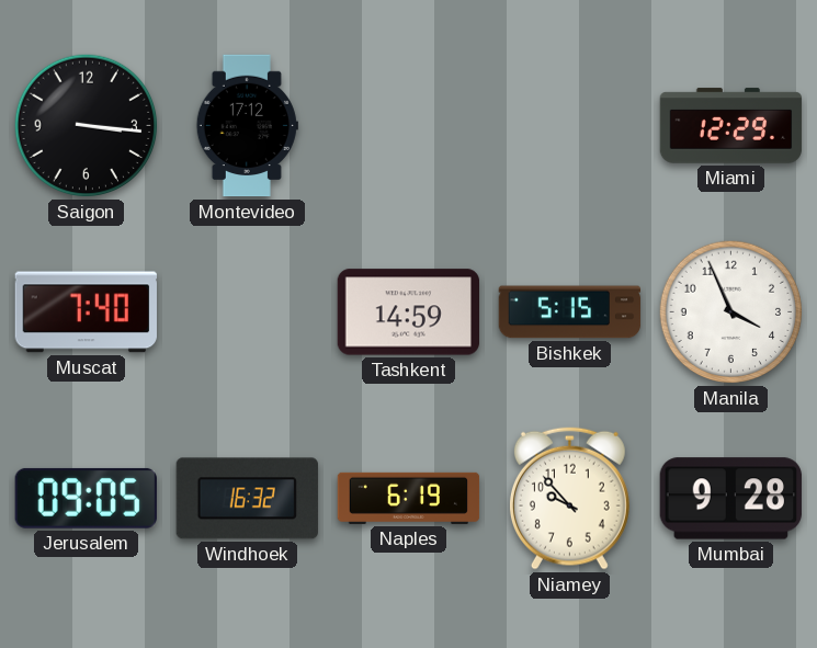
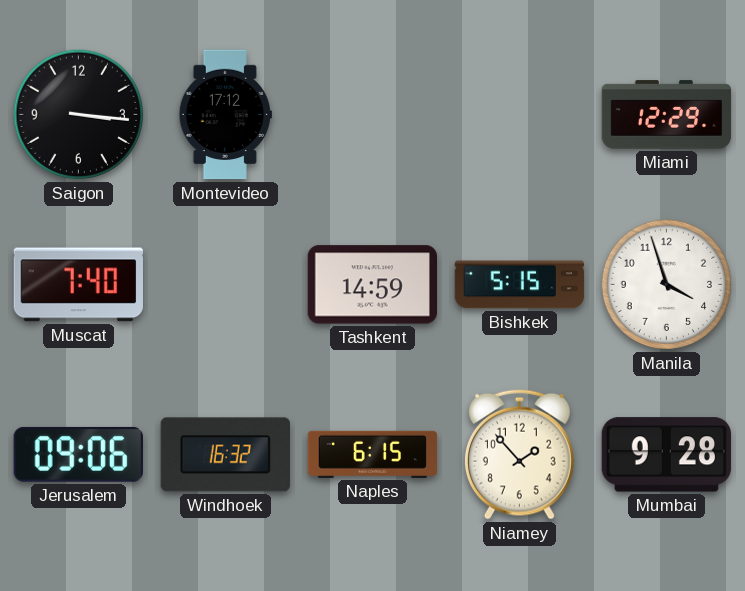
Manila: 3:56 -> 3:57 (667, 285)
Jerusalem: 09:05 -> 09:06 (78, 454)
Naples: 6:19 -> 6:15 (373, 454)
Niamey: 9:53 -> 1:53 (519, 454)
